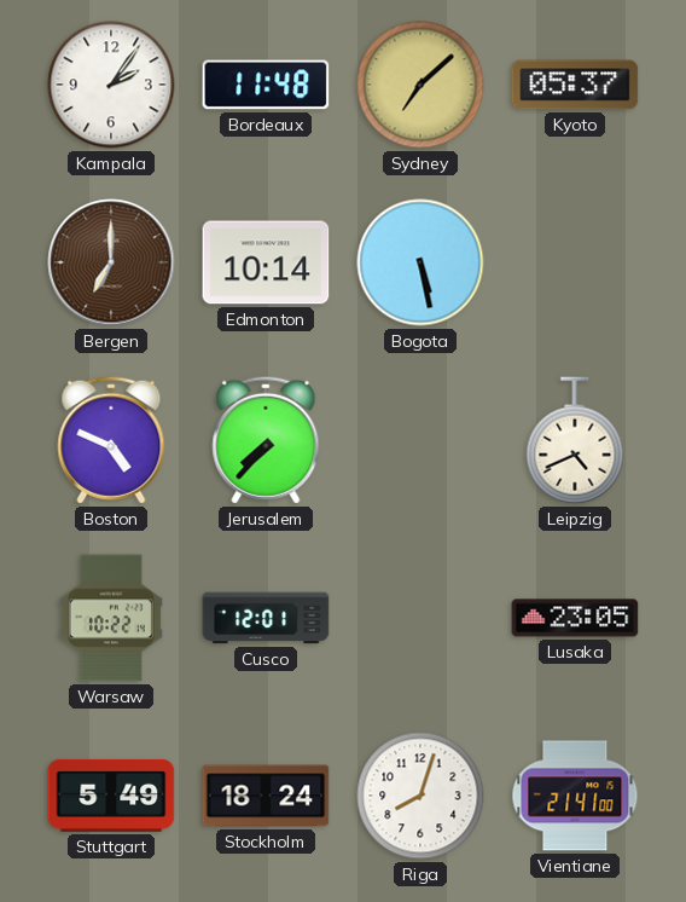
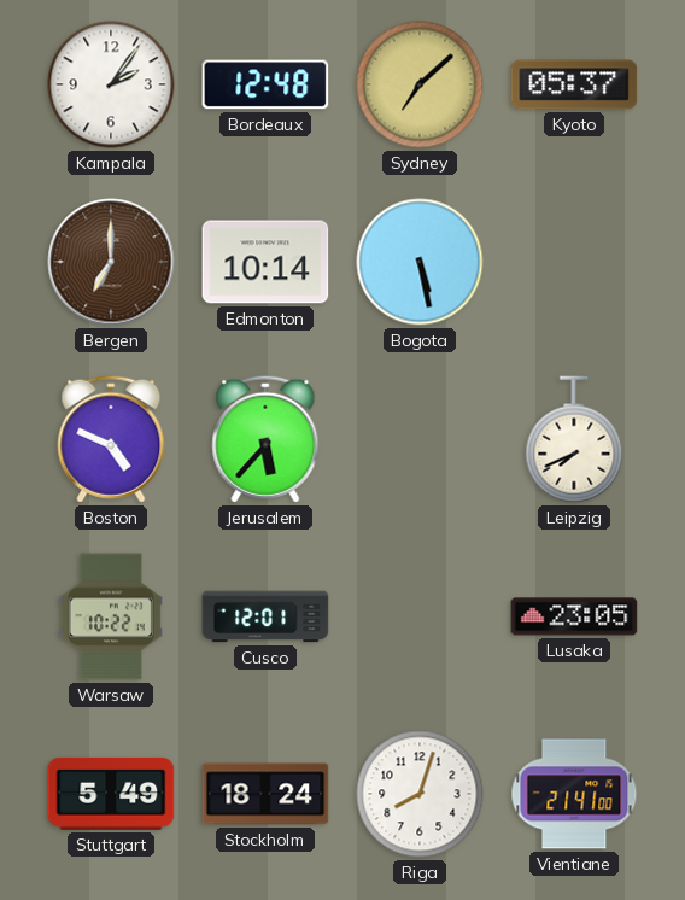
Bordeaux: 11:48 -> 12:48 (265, 84)
Jerusalem: 7:37 -> 5:37 (265, 439)
Leipzig: 4:41 -> 7:41 (574, 439)
